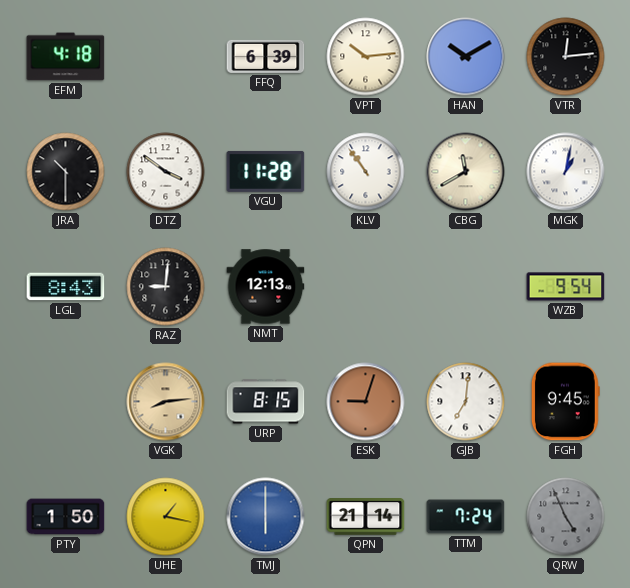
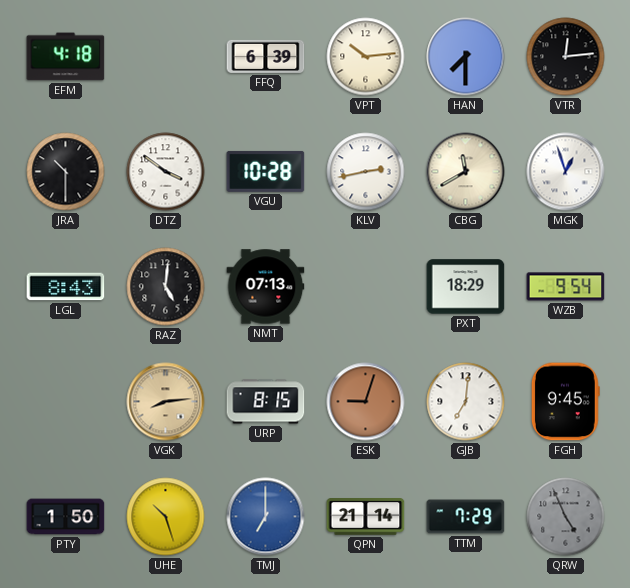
HAN: 10:10 -> 7:30 (466, 57)
VGU: 11:28 -> 10:28 (266, 171)
KLV: 10:54 -> 2:43 (366, 172)
MGK: 1:02 -> 12:57 (566, 172)
RAZ: 9:01 -> 5:01 (166, 287)
NMT: 12:13 -> 07:13 (266, 287)
PXT: none -> 18:29 (466, 287)
UHE: 1:17 -> 10:27 (166, 517)
TMJ: 6:00 -> 7:00 (266, 517)
TTM: 7:24 -> 7:29 (466, 517)
